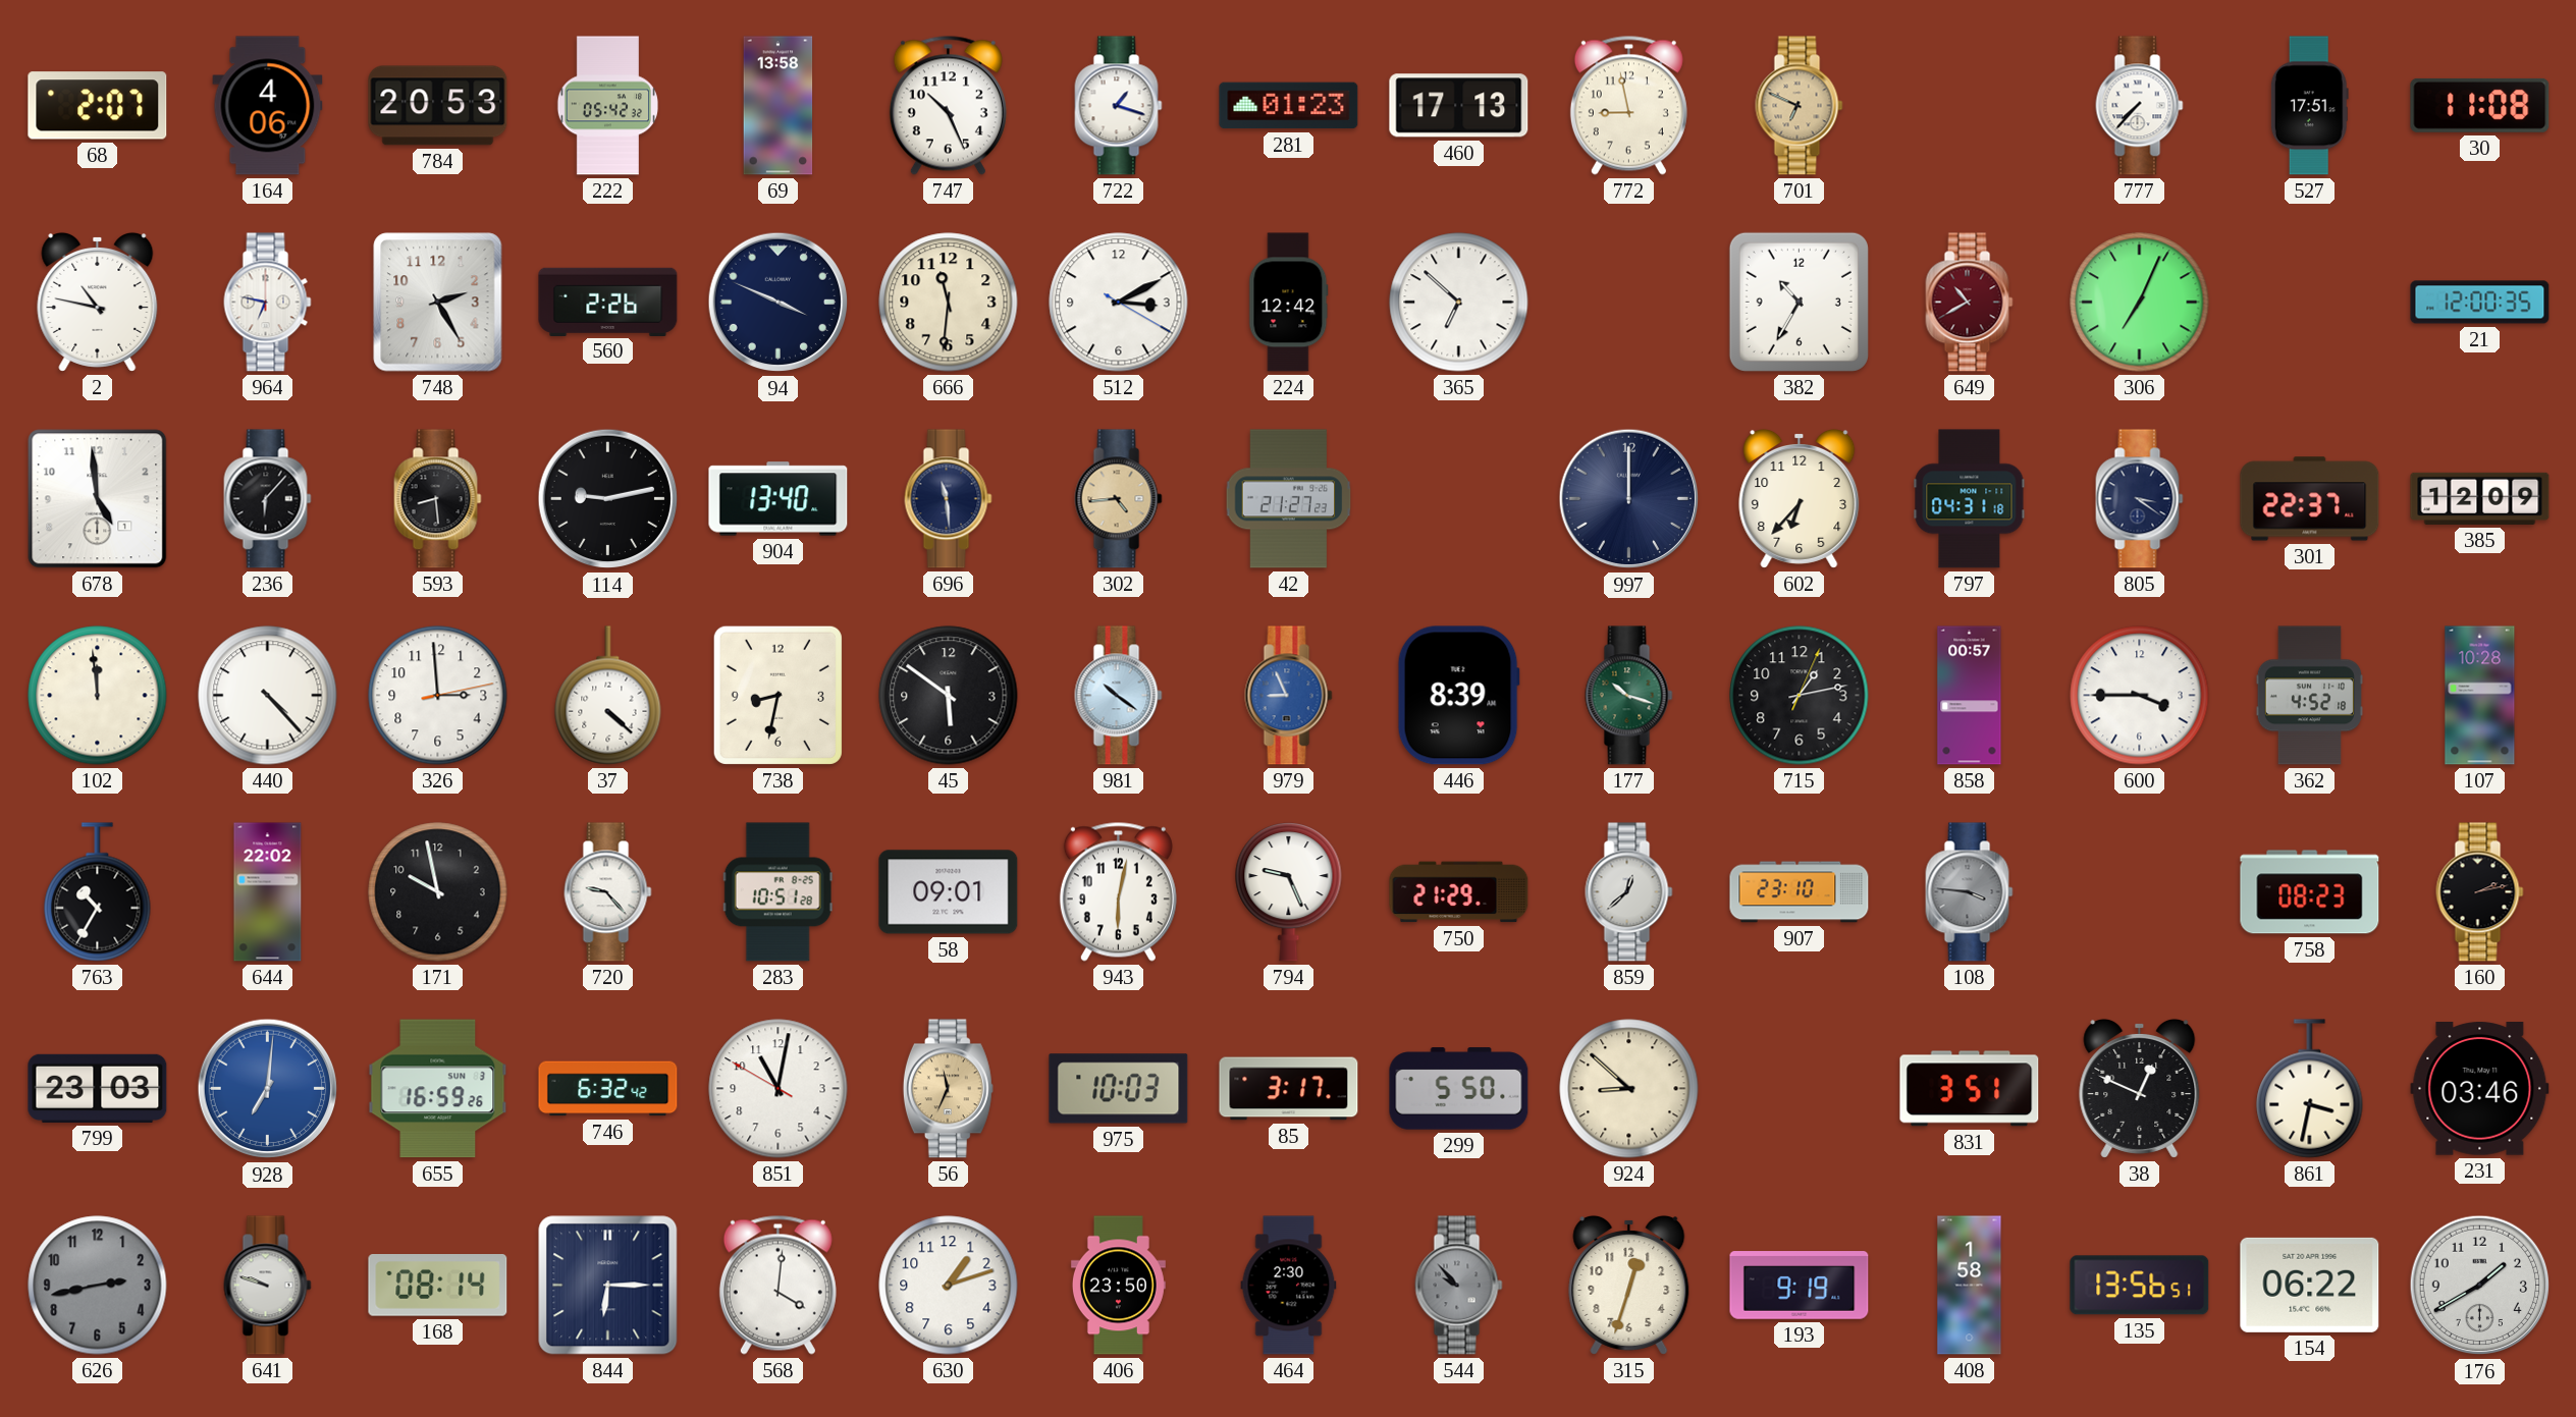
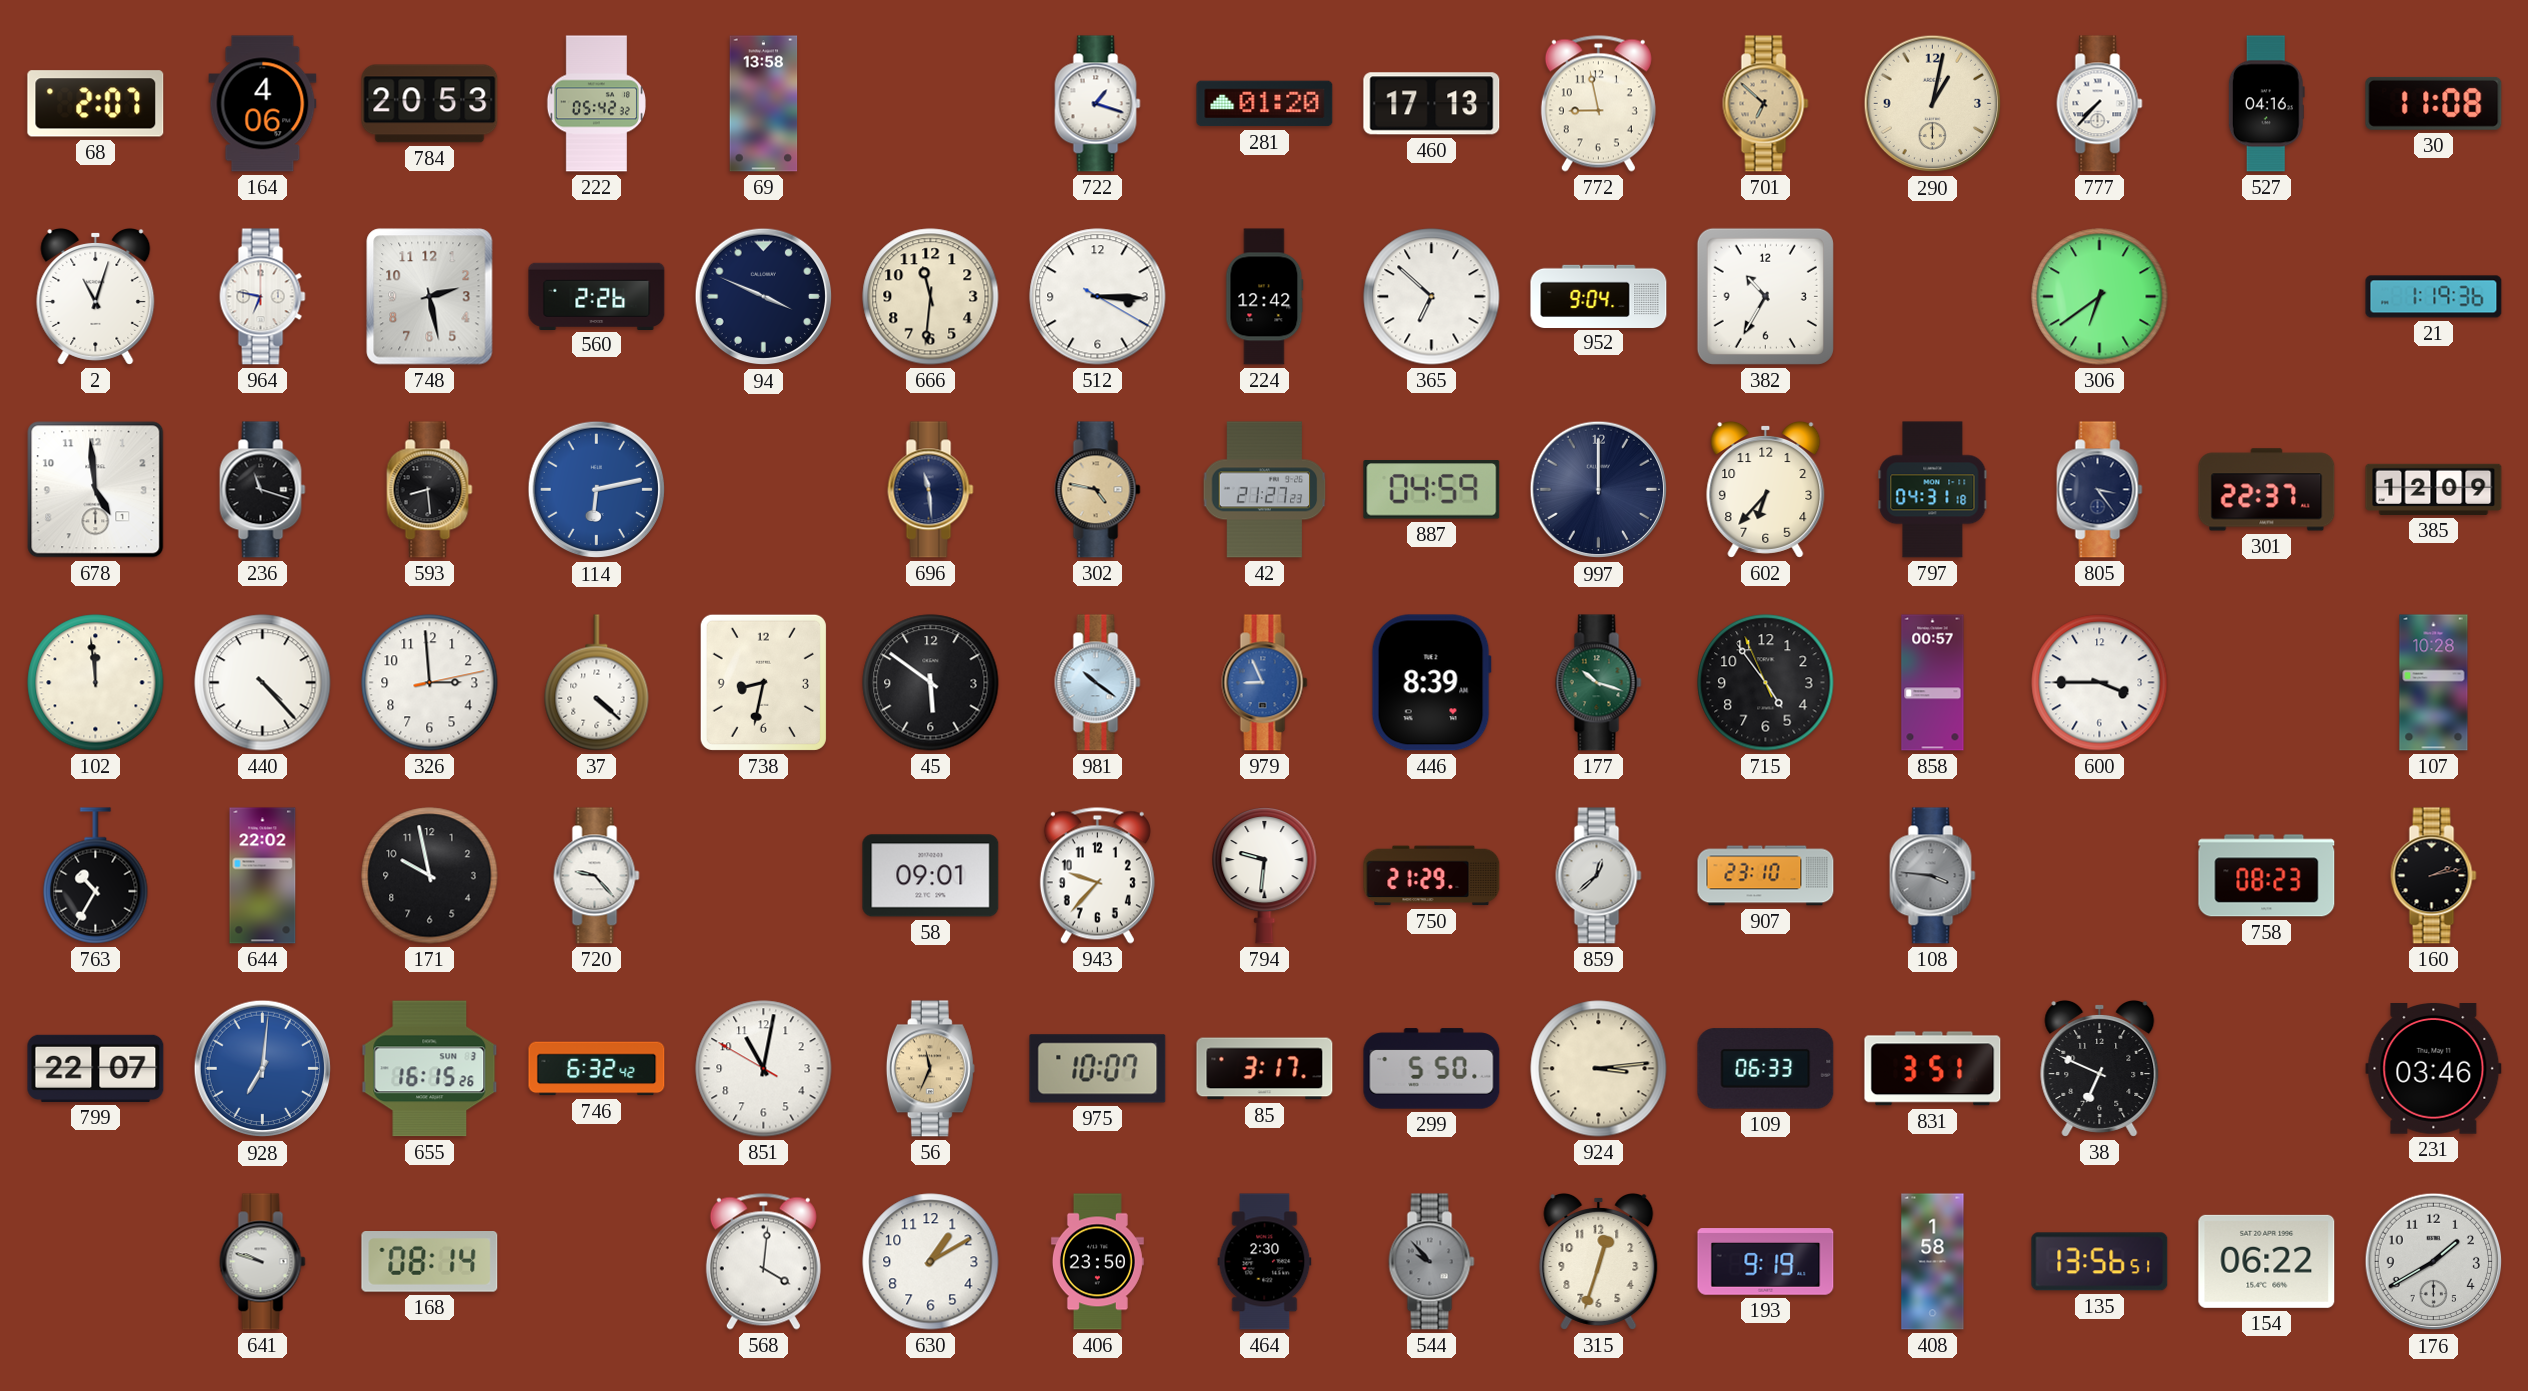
747: 10:26 -> none (948, 105)
281: 01:23 -> 01:20 (1265, 104)
701: 6:49 -> 6:52 (1766, 104)
290: none -> 1:02 (1933, 104)
527: 17:51 -> 04:16 (2266, 104)
2: 10:47 -> 11:03 (96, 296)
748: 2:25 -> 2:28 (430, 297)
512: 3:10 -> 3:15 (1098, 297)
952: none -> 9:04 (1599, 296)
649: 10:40 -> none (1970, 303)
306: 7:04 -> 6:39 (2100, 297)
21: 12:00 -> 1:19 (2434, 297)
236: 6:07 -> 11:18 (263, 490)
114: 9:13 -> 6:13 (597, 490)
114 dial: black -> blue (597, 490)
904: 13:40 -> none (779, 499)
302: 4:44 -> 4:47 (1098, 490)
887: none -> 04:59 (1432, 490)
805: 3:21 -> 3:24 (2100, 490)
715: 1:13 -> 4:53 (1766, 683)
362: 4:52 -> none (2309, 696)
283: 10:51 -> none (777, 892)
943: 6:02 -> 9:37 (1097, 875)
794: 9:26 -> 9:31 (1265, 876)
799: 23:03 -> 22:07 (96, 1068)
655: 16:59 -> 16:15 (430, 1069)
975: 10:03 -> 10:07 (1098, 1069)
924: 8:52 -> 3:14 (1599, 1069)
109: none -> 06:33 (1766, 1069)
38: 12:49 -> 6:49 (2100, 1068)
861: 3:32 -> none (2310, 1089)
626: 2:43 -> none (98, 1286)
844: 6:15 -> none (608, 1286)
630: 1:12 -> 1:10 (931, 1262)
